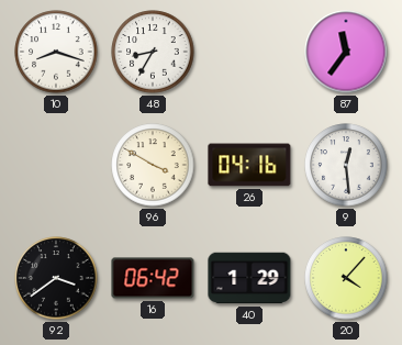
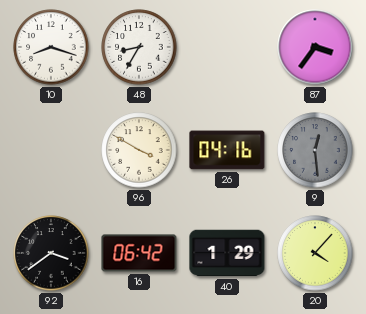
87: 11:36 -> 3:36 (315, 47)
9 dial: white -> grey (315, 150)
